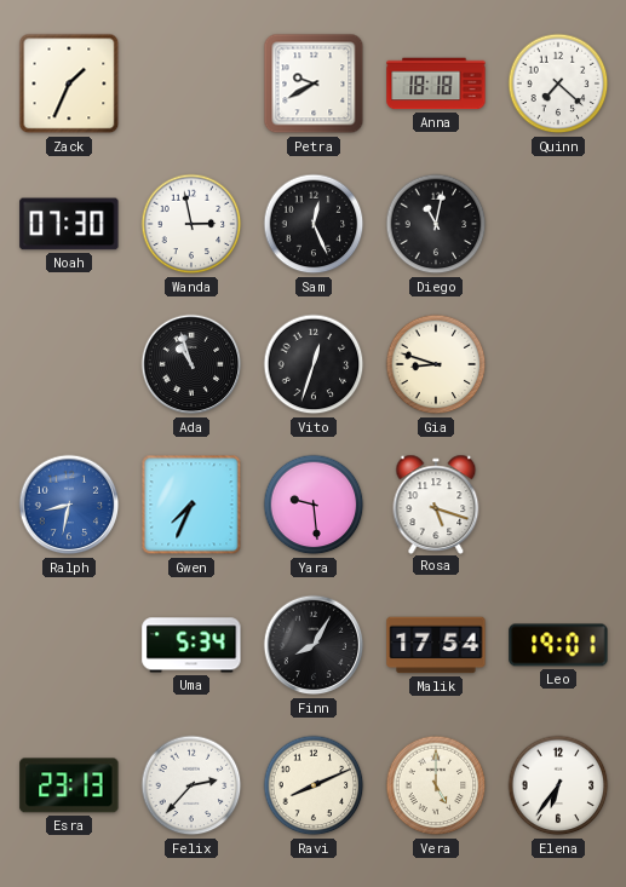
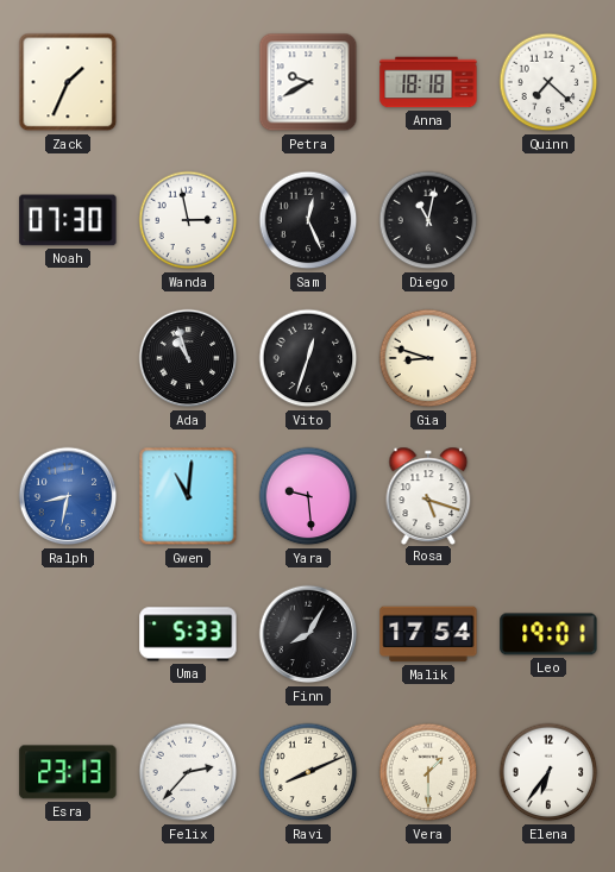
Gwen: 7:34 -> 11:01 (188, 496)
Uma: 5:34 -> 5:33 (188, 634)
Vera: 5:00 -> 1:30 (428, 772)
